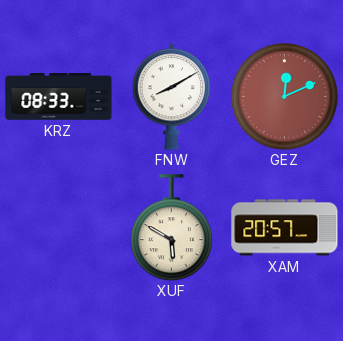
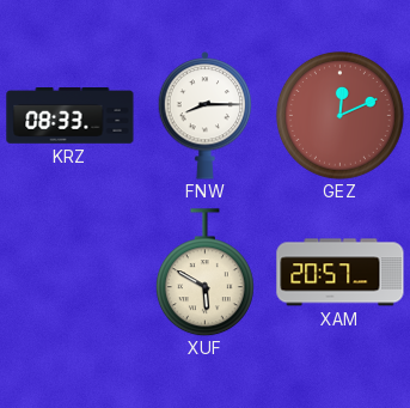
FNW: 8:10 -> 8:15 (206, 116)
